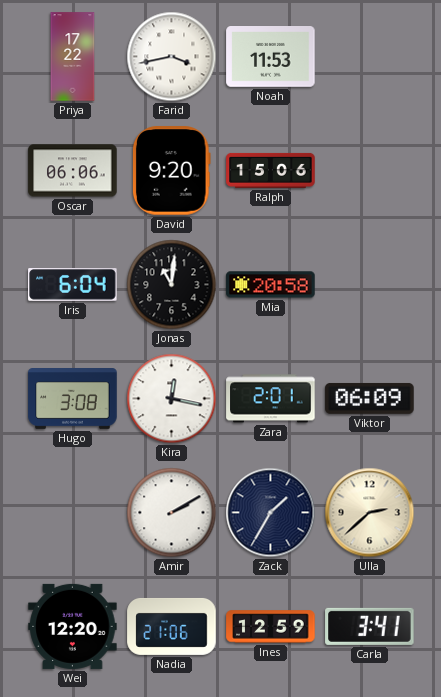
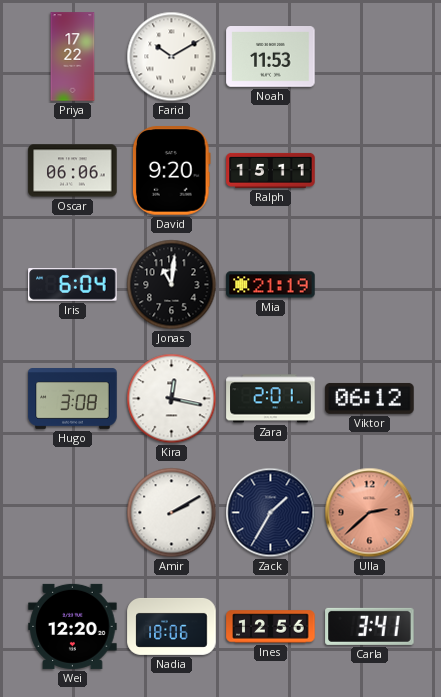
Farid: 3:43 -> 10:10 (172, 57)
Ralph: 15:06 -> 15:11 (271, 170)
Mia: 20:58 -> 21:19 (271, 285)
Viktor: 06:09 -> 06:12 (370, 398)
Ulla dial: cream -> salmon (370, 513)
Nadia: 21:06 -> 18:06 (172, 626)
Ines: 12:59 -> 12:56 (271, 627)
